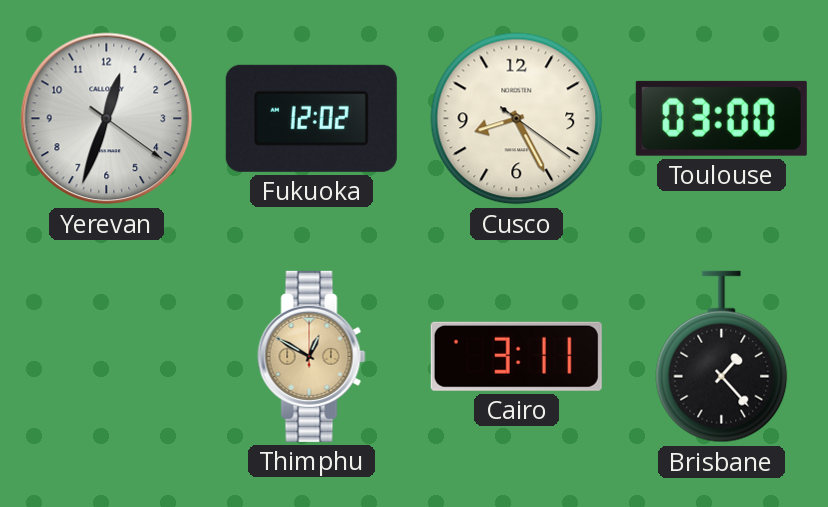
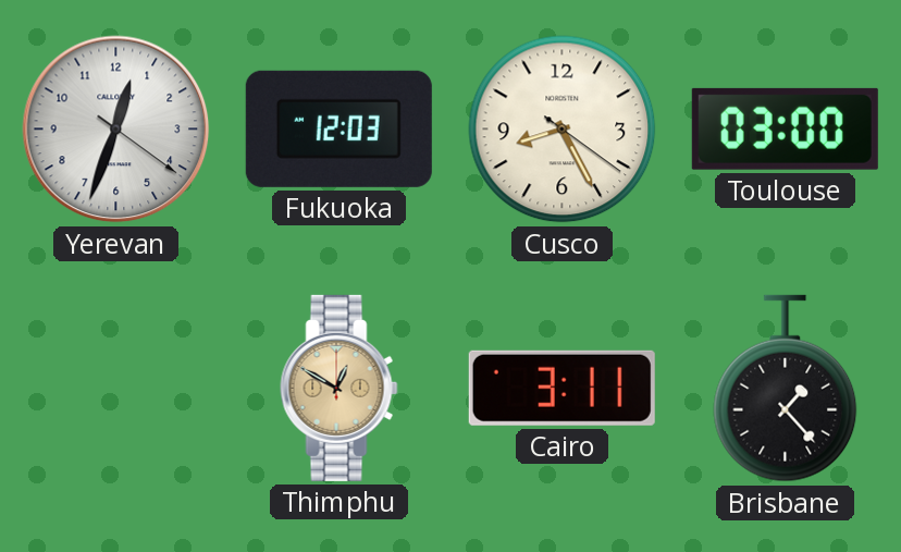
Fukuoka: 12:02 -> 12:03 (338, 128)
